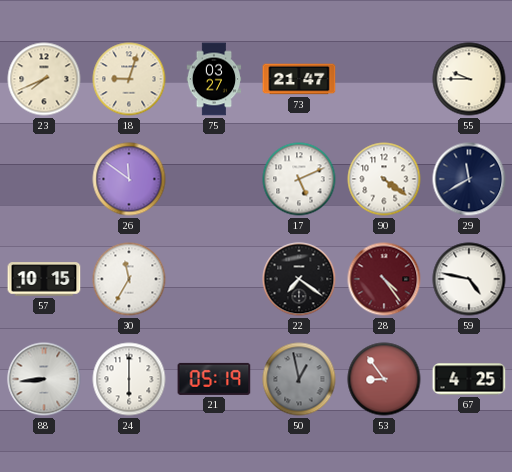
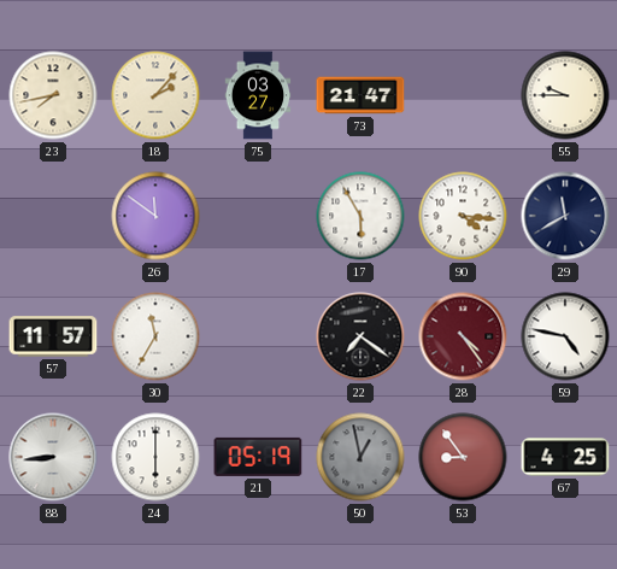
23: 7:41 -> 7:43 (53, 95)
18: 9:03 -> 2:07 (155, 95)
17: 5:11 -> 5:55 (360, 216)
90: 4:21 -> 4:16 (463, 216)
57: 10:15 -> 11:57 (53, 336)
